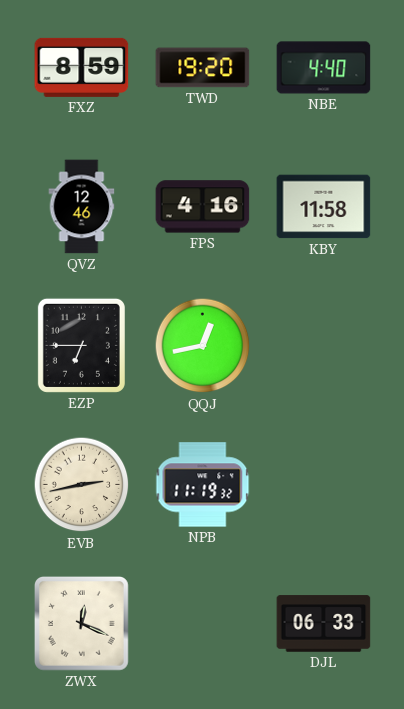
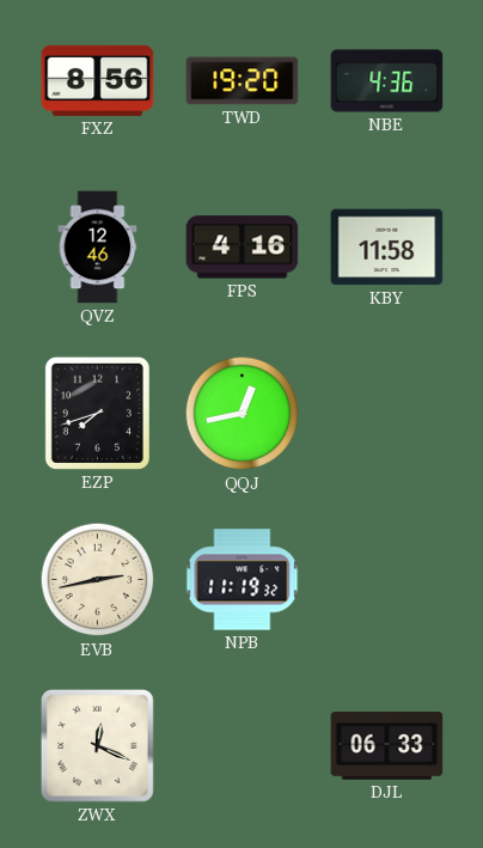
FXZ: 8:59 -> 8:56 (98, 80)
NBE: 4:40 -> 4:36 (387, 81)
EZP: 6:45 -> 7:42 (97, 413)
